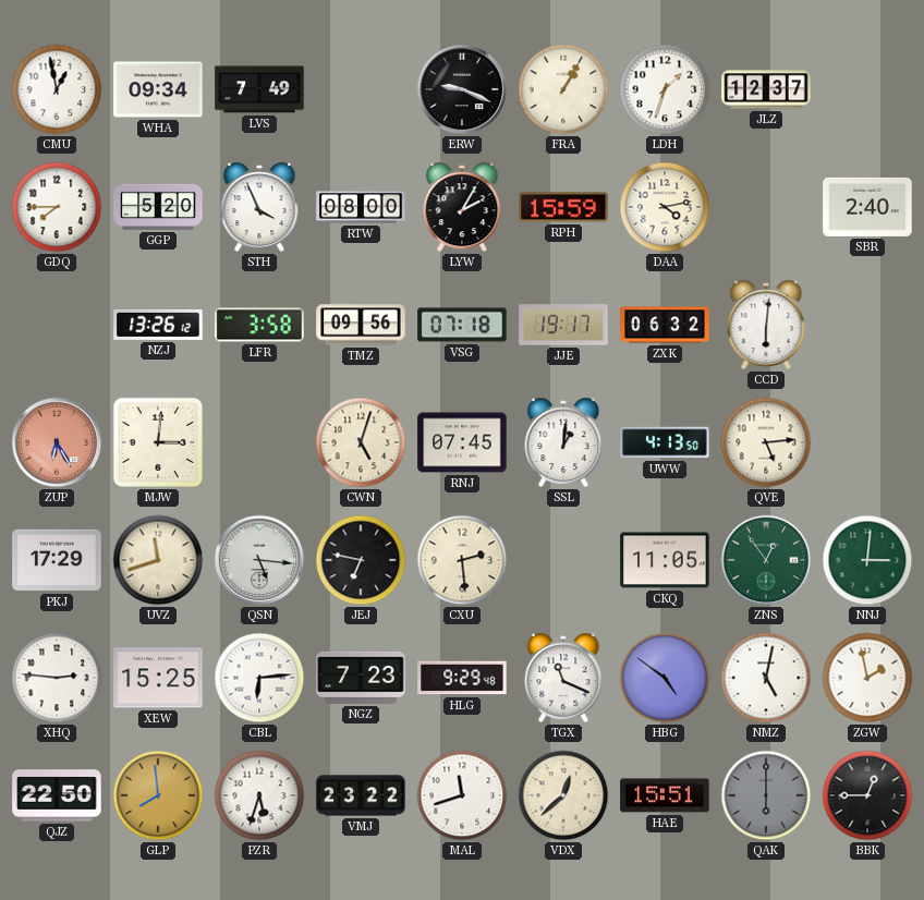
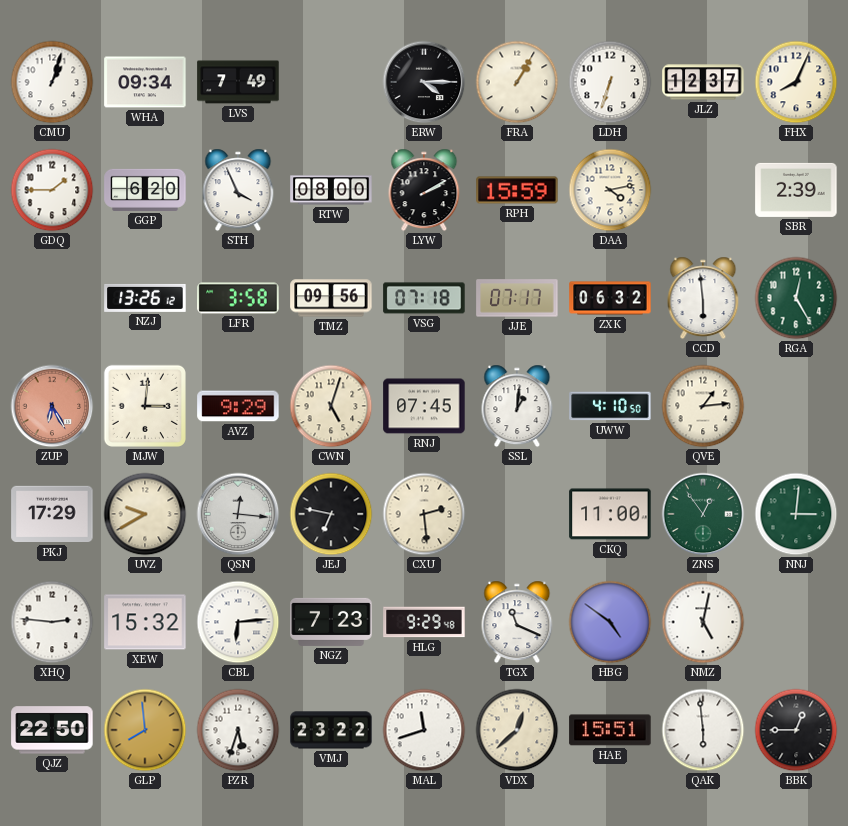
CMU: 12:58 -> 1:03 (52, 82)
ERW: 9:19 -> 4:15 (424, 82)
LDH: 1:33 -> 6:33 (610, 82)
FHX: none -> 8:04 (796, 82)
GDQ: 7:45 -> 1:45 (52, 190)
GGP: 5:20 -> 6:20 (145, 190)
LYW: 2:05 -> 2:10 (424, 190)
SBR: 2:40 -> 2:39 (796, 190)
JJE: 19:17 -> 07:17 (517, 298)
CCD: 6:01 -> 5:59 (703, 298)
RGA: none -> 12:25 (796, 298)
AVZ: none -> 9:29 (238, 406)
UWW: 4:13 -> 4:10 (610, 406)
QVE: 5:14 -> 1:14 (703, 406)
UVZ: 11:42 -> 9:40 (145, 514)
QSN: 5:16 -> 12:16 (238, 514)
CKQ: 11:05 -> 11:00 (610, 514)
XEW: 15:25 -> 15:32 (145, 622)
ZGW: 1:58 -> none (867, 678)
QAK: 6:00 -> 5:59 (703, 730)
QAK dial: grey -> white (703, 730)
